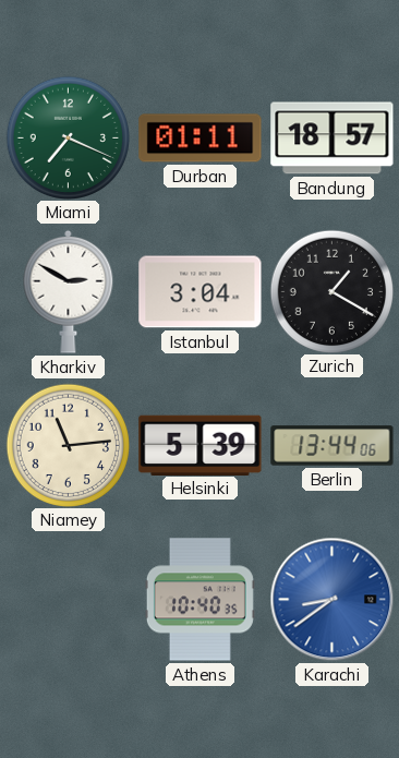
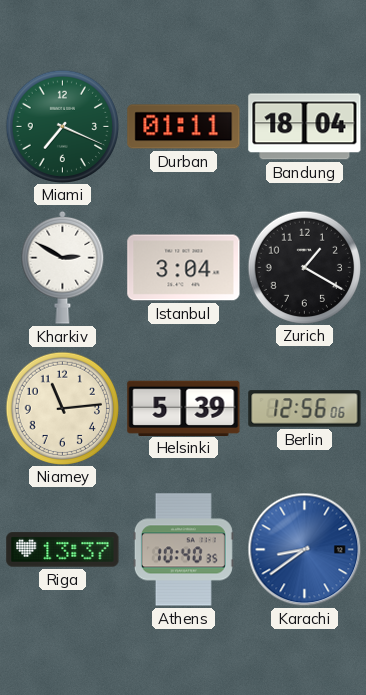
Bandung: 18:57 -> 18:04 (305, 127)
Berlin: 13:44 -> 12:56 (305, 409)
Riga: none -> 13:37 (63, 550)
